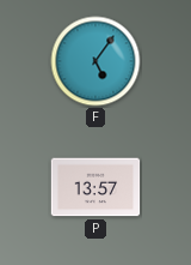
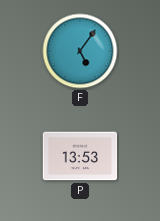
P: 13:57 -> 13:53 (80, 156)
